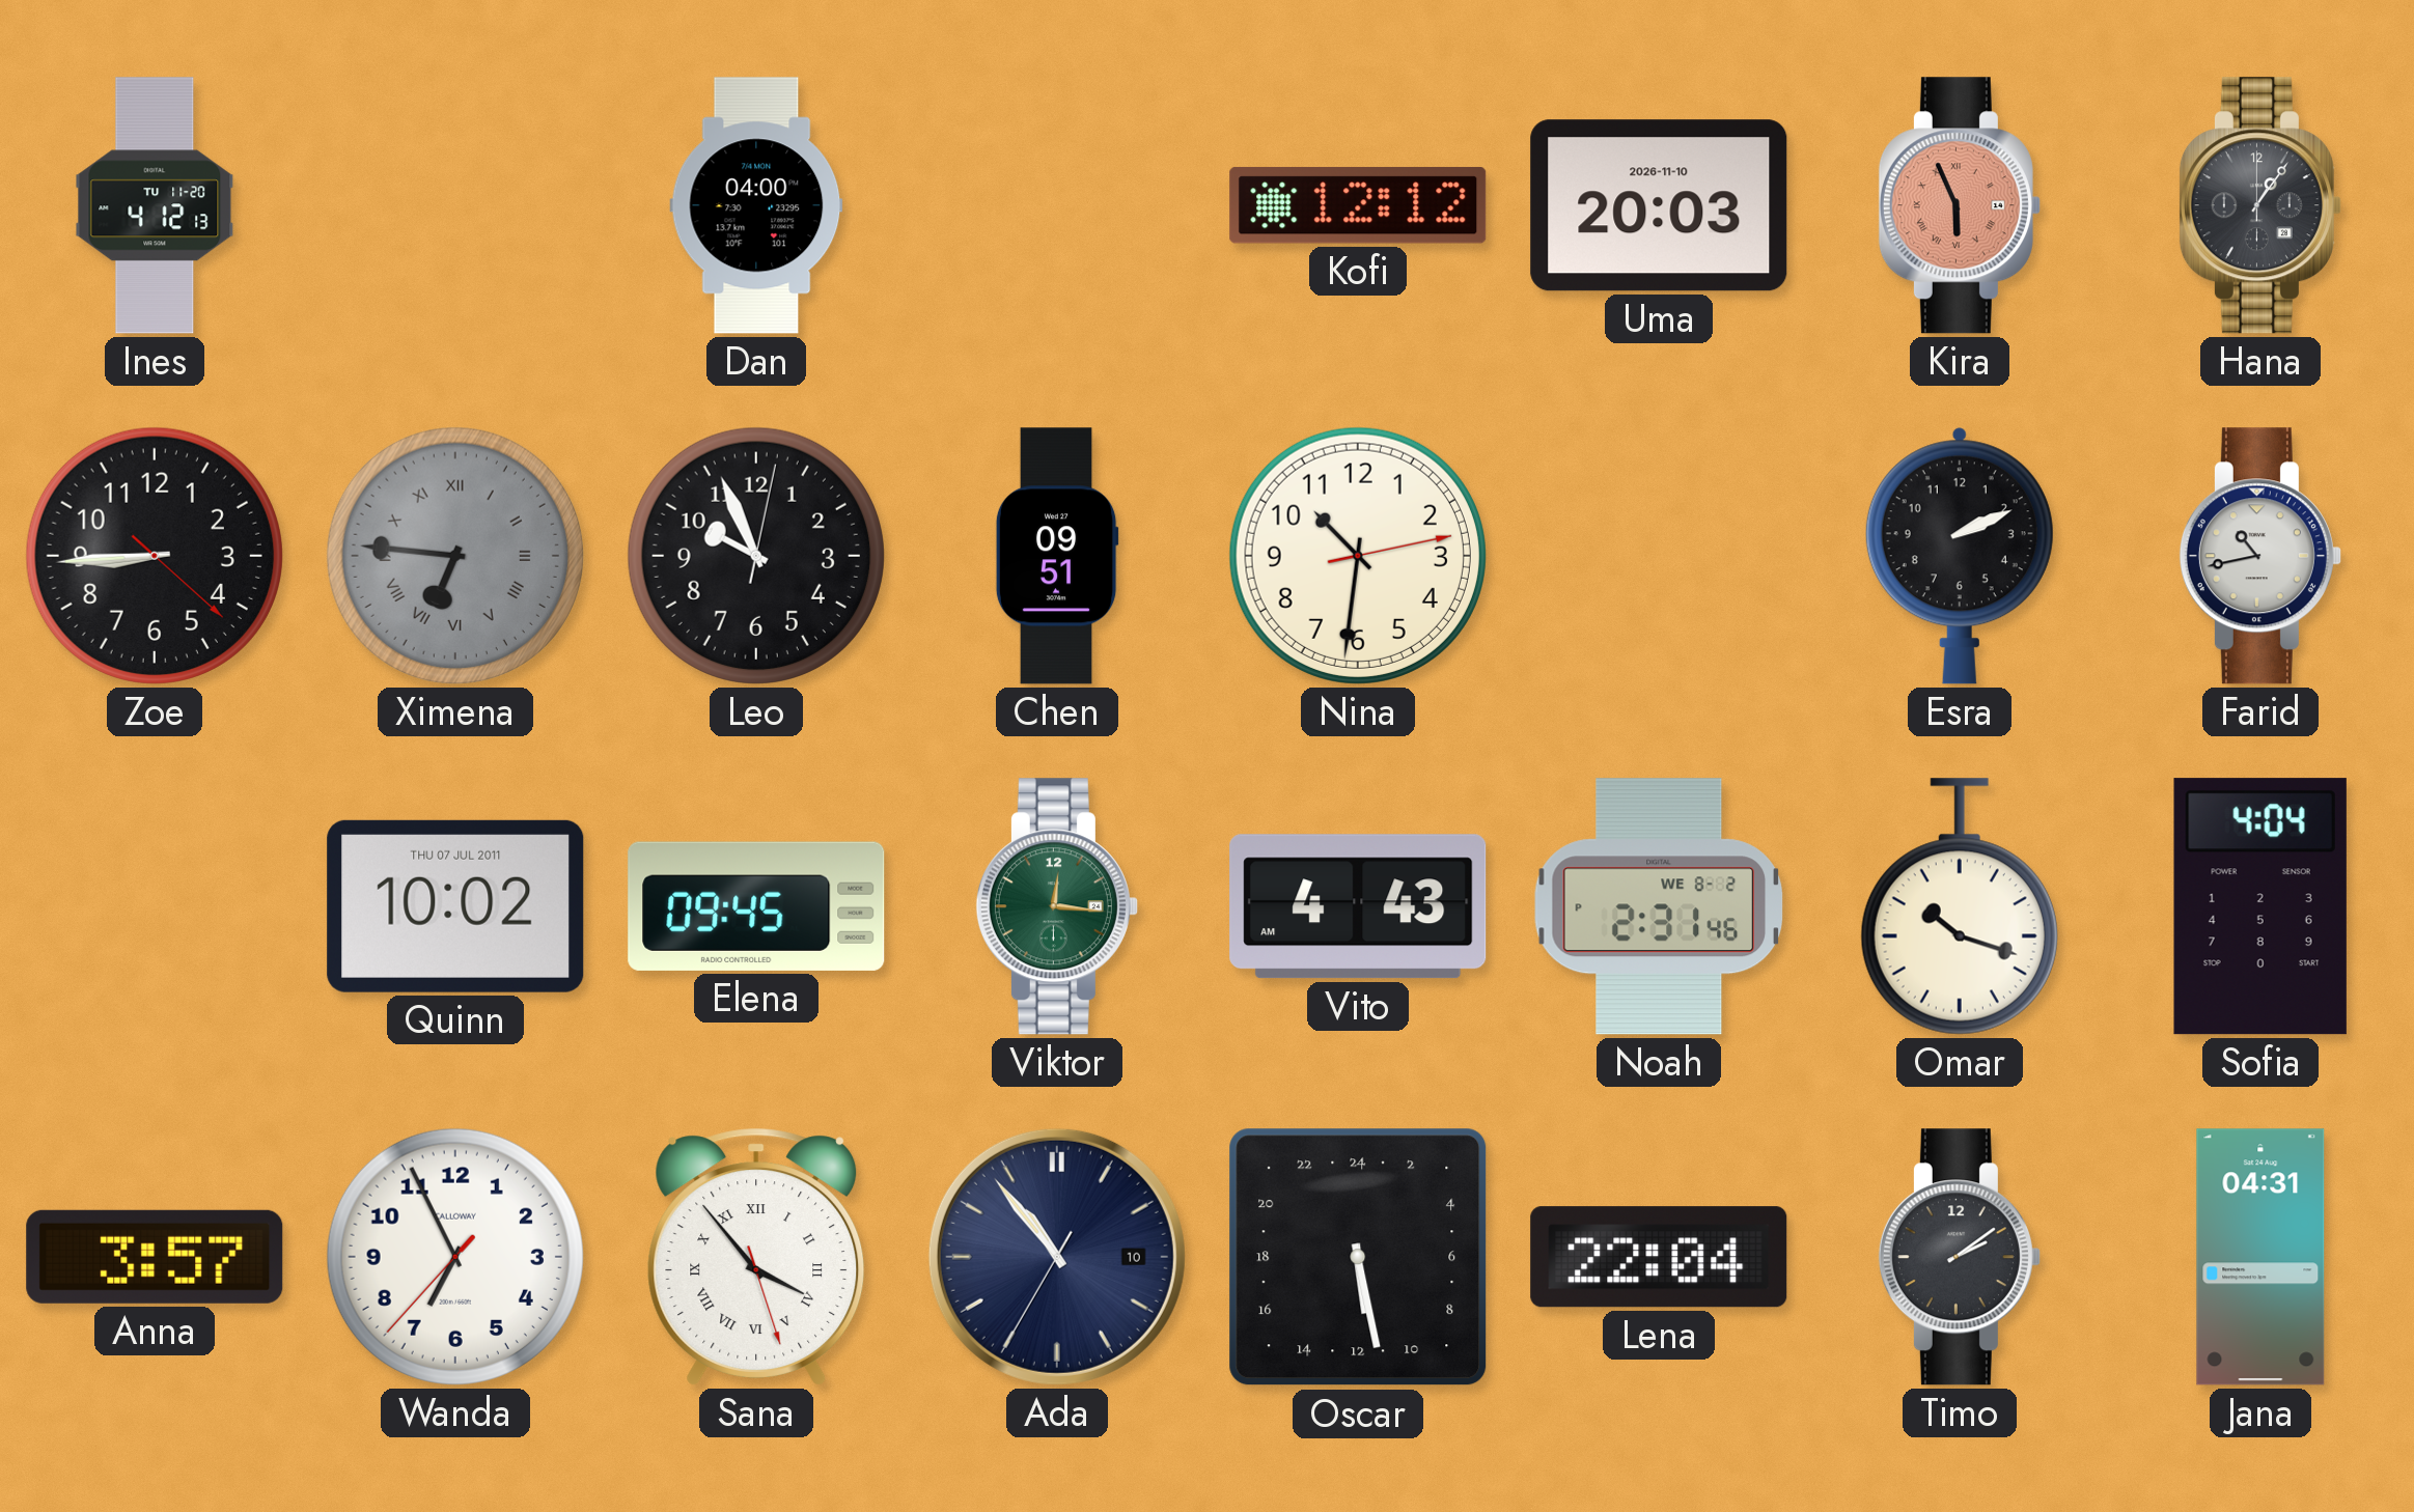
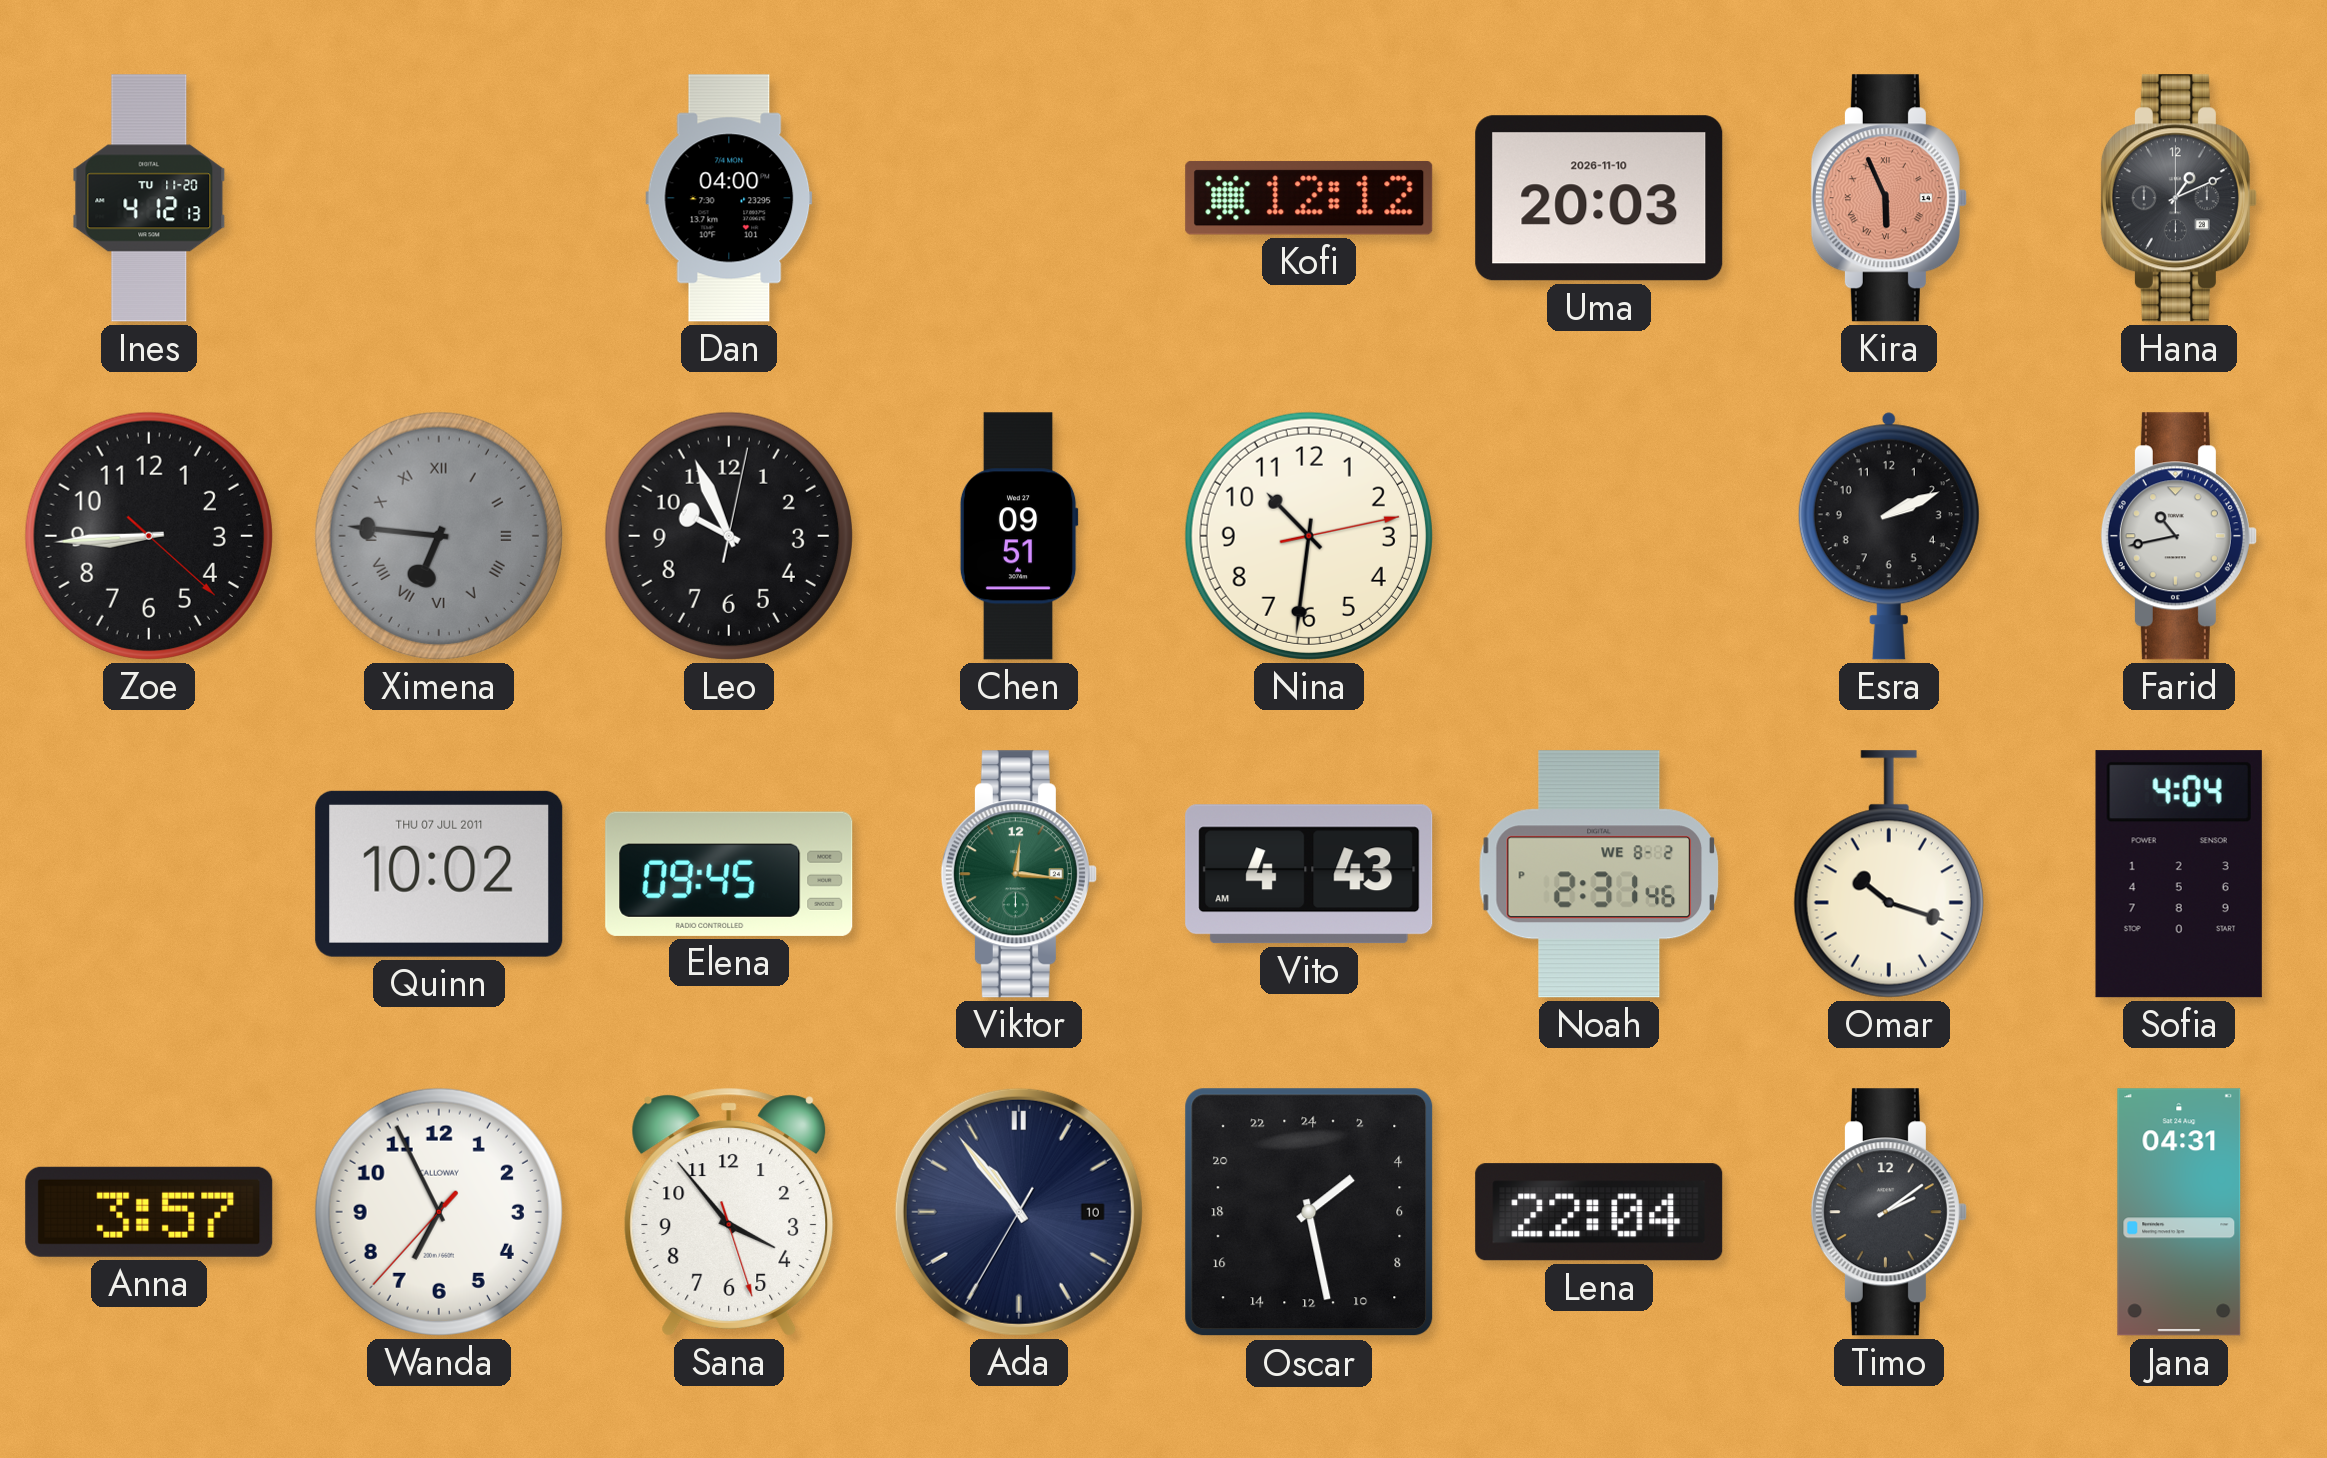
Hana: 1:06 -> 1:11 (2179, 198)
Sana numerals: Roman -> Arabic (729, 1212)
Oscar: 11:28 -> 3:28 (1309, 1212)
